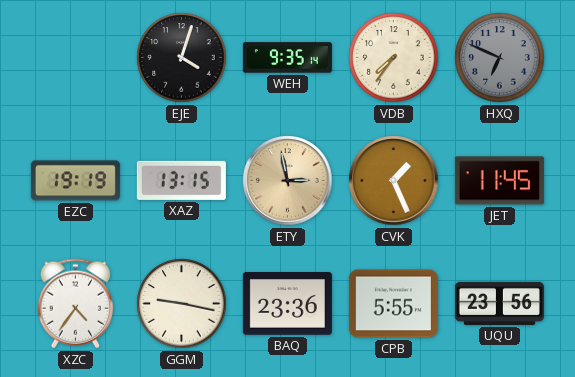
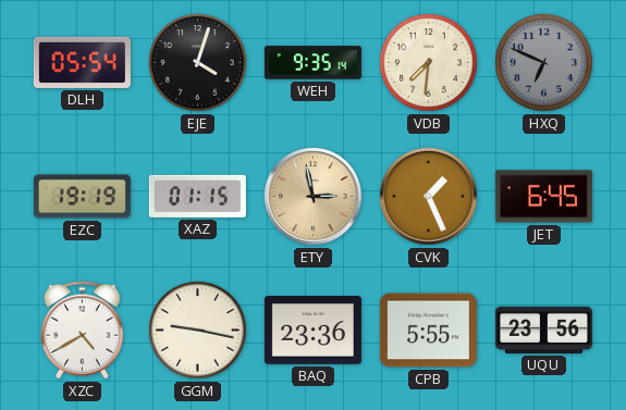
DLH: none -> 05:54 (82, 62)
VDB: 7:36 -> 7:31 (429, 63)
XAZ: 13:15 -> 01:15 (197, 196)
JET: 11:45 -> 6:45 (543, 197)
XZC: 4:36 -> 4:40 (83, 331)
